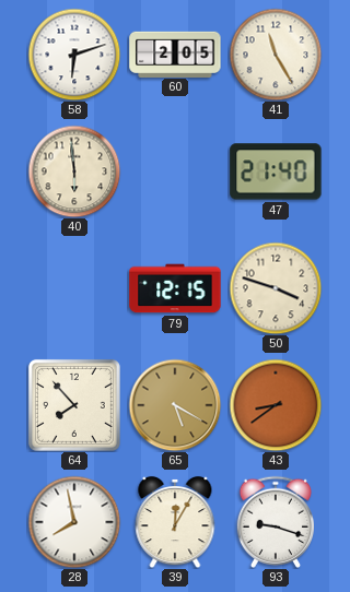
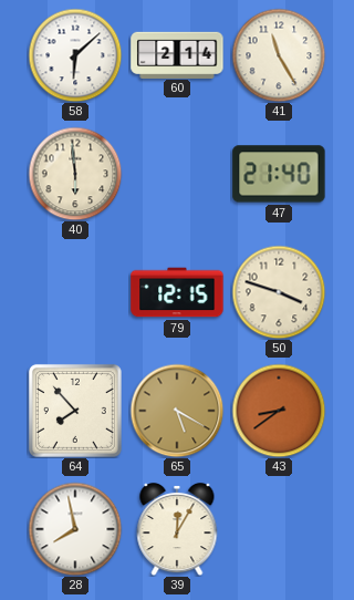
58: 6:12 -> 6:08 (75, 55)
60: 2:05 -> 2:14 (177, 54)
93: 9:18 -> none (275, 522)
